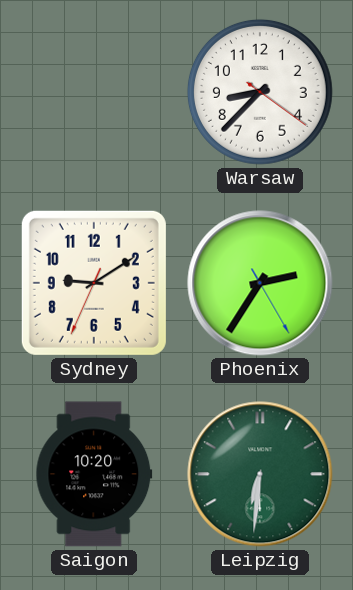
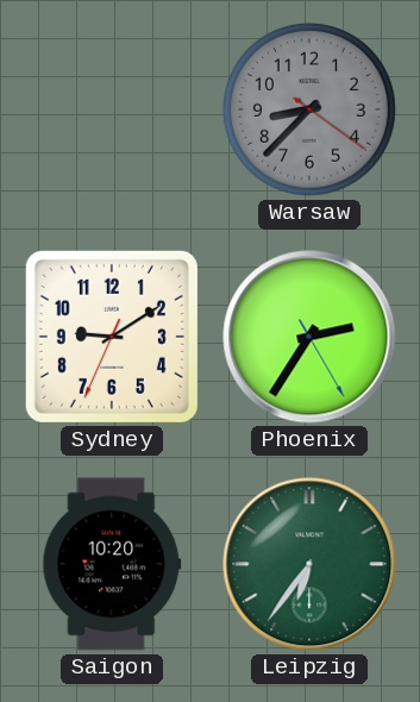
Warsaw dial: white -> grey (309, 109)
Leipzig: 6:31 -> 6:36 (309, 564)
